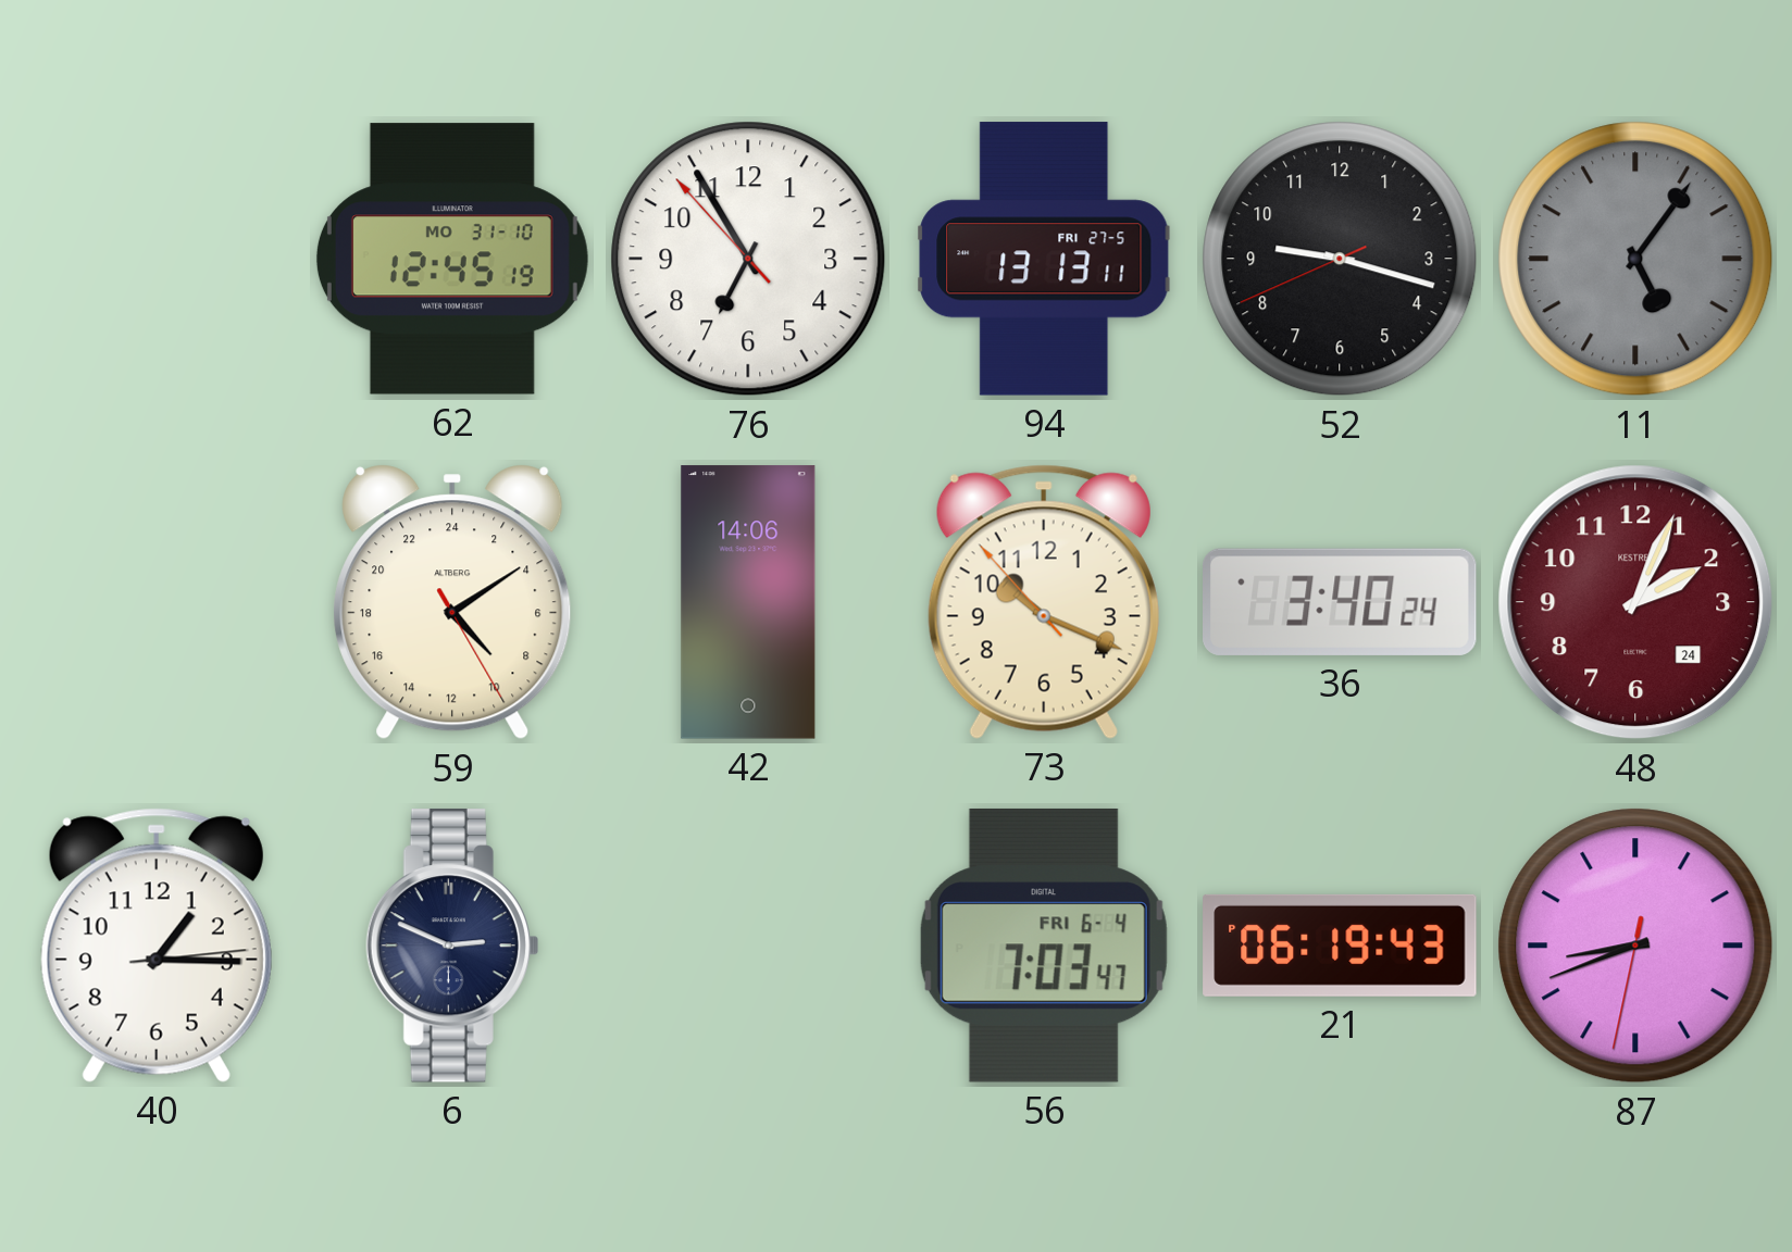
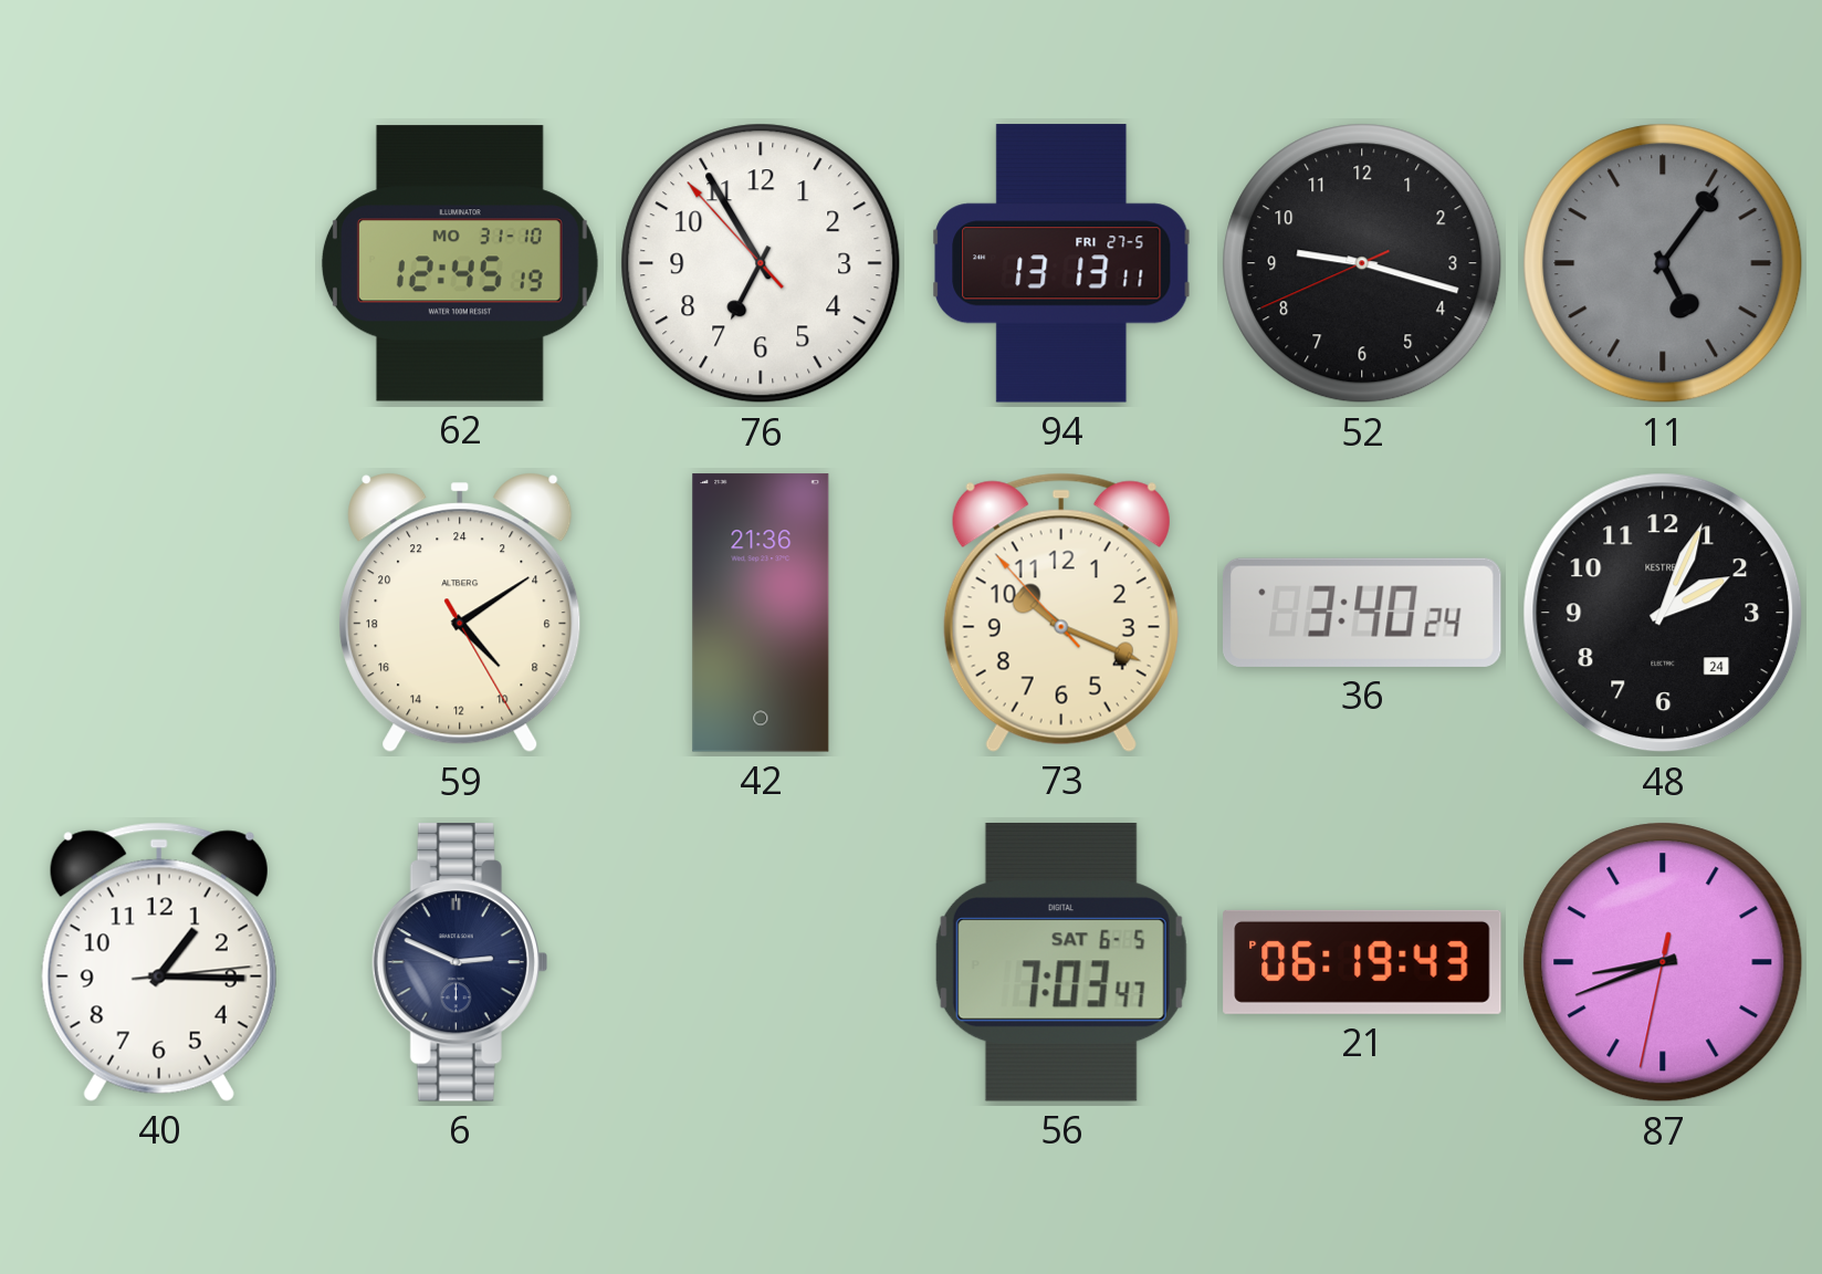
42: 14:06 -> 21:36 (761, 613)
48 dial: burgundy -> black (1663, 613)
56 date: FRI 6-4 -> SAT 6-5 (1061, 962)
